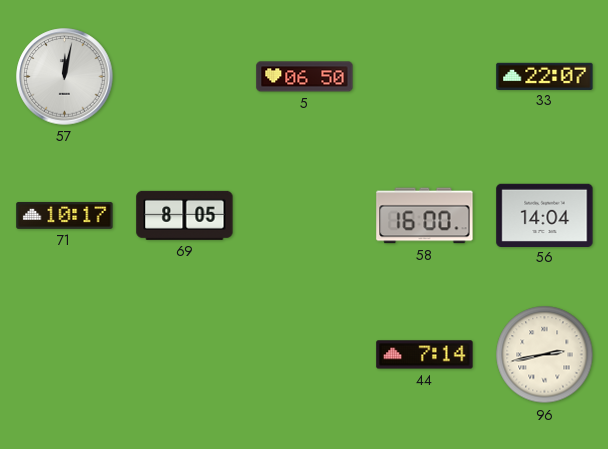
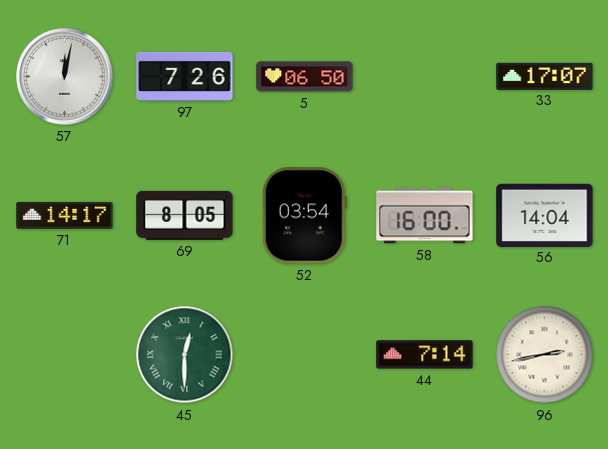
97: none -> 7:26 (185, 76)
33: 22:07 -> 17:07 (545, 76)
71: 10:17 -> 14:17 (65, 215)
52: none -> 03:54 (304, 216)
45: none -> 12:30 (185, 355)
